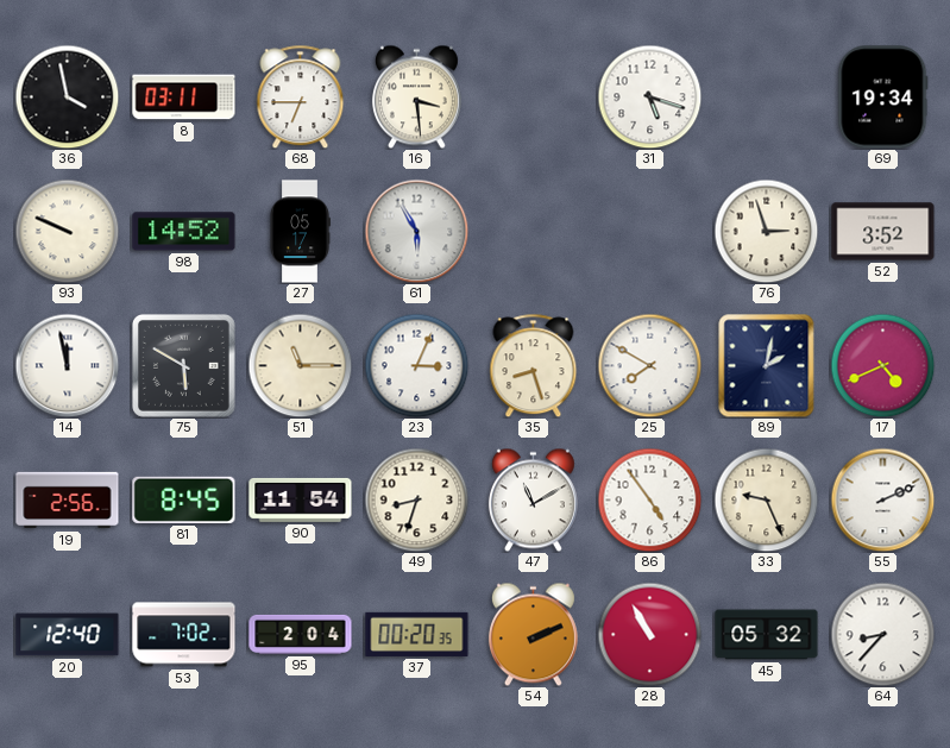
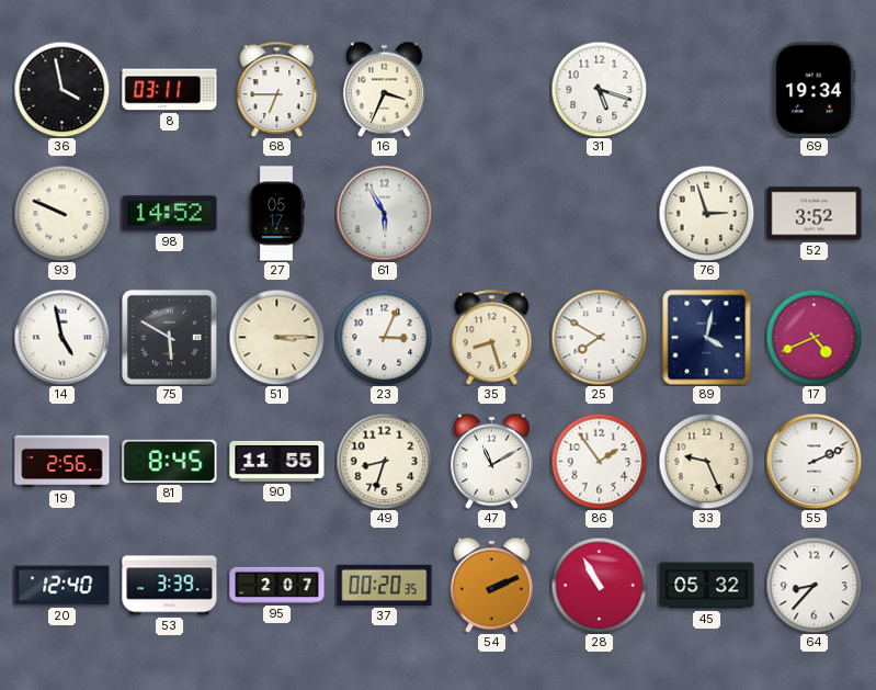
16: 3:29 -> 3:34 (384, 89)
14: 11:58 -> 4:58 (61, 337)
51: 11:15 -> 3:15 (276, 337)
89: 2:02 -> 4:02 (707, 337)
90: 11:54 -> 11:55 (277, 461)
86: 4:54 -> 1:54 (599, 461)
53: 7:02 -> 3:39 (170, 586)
95: 2:04 -> 2:07 (277, 585)
